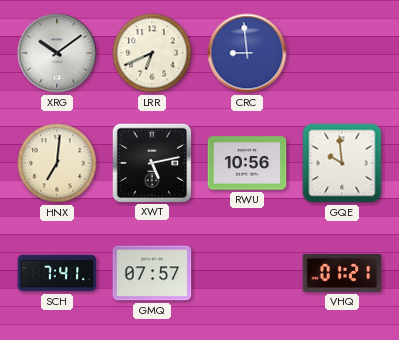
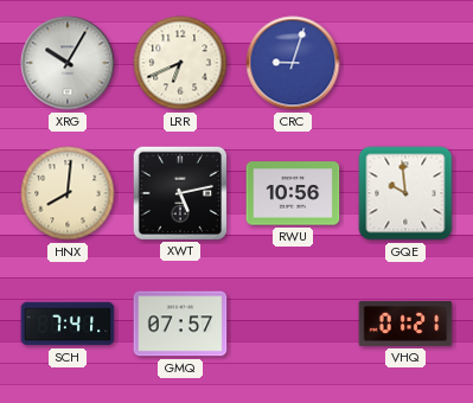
XRG: 10:09 -> 10:05 (68, 63)
CRC: 8:59 -> 9:03 (293, 63)
HNX: 7:01 -> 8:01 (68, 193)
